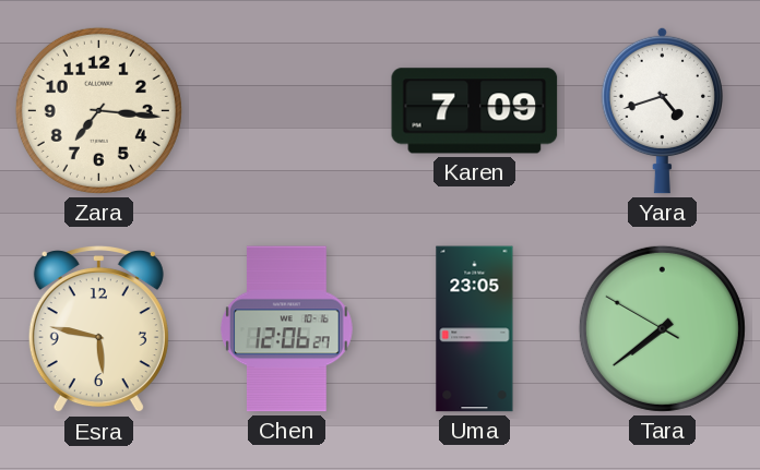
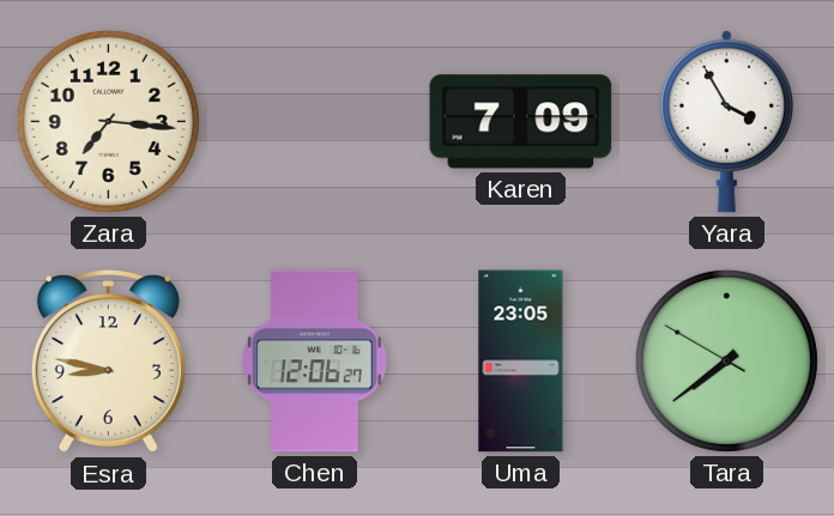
Yara: 4:42 -> 3:55 (726, 121)
Esra: 5:47 -> 8:47 (108, 363)
